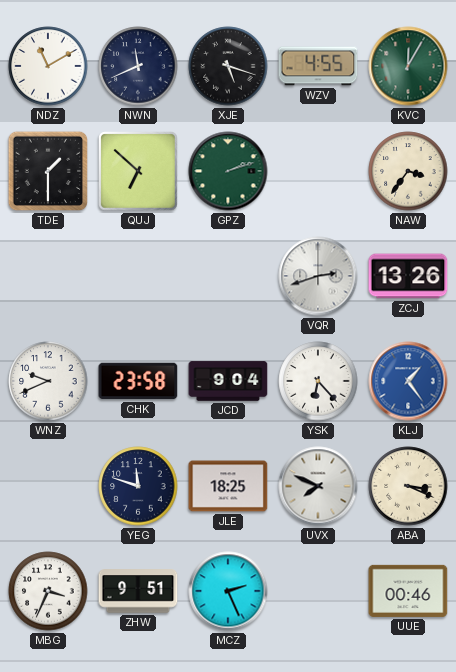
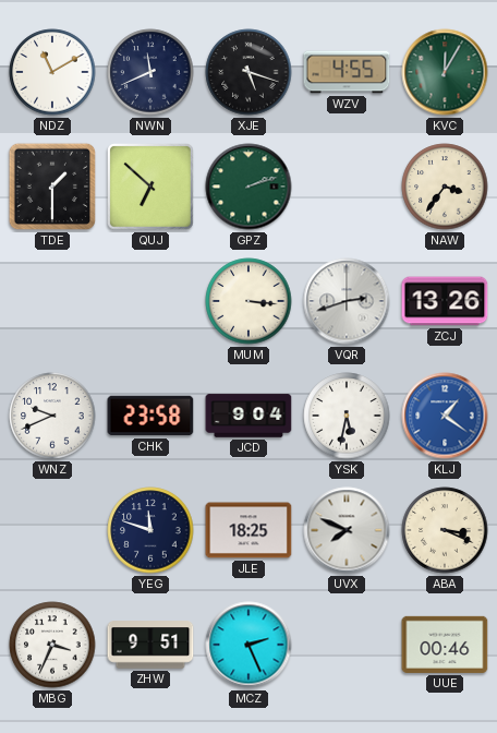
MUM: none -> 3:16 (248, 301)
YSK: 6:23 -> 5:32 (347, 416)
KLJ: 1:24 -> 1:21 (445, 416)
